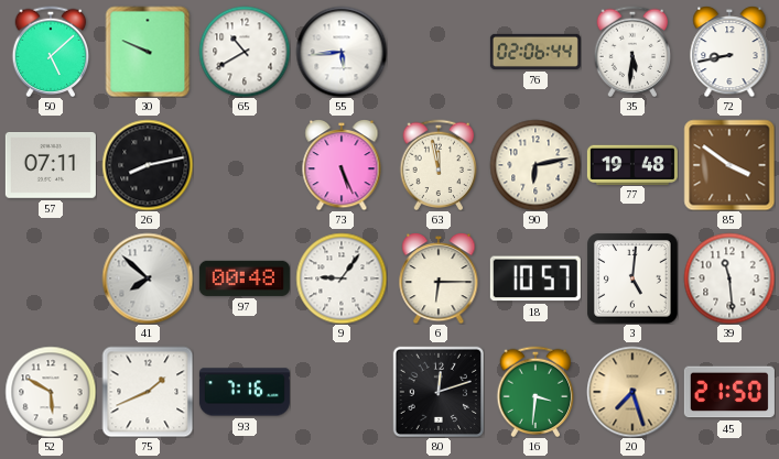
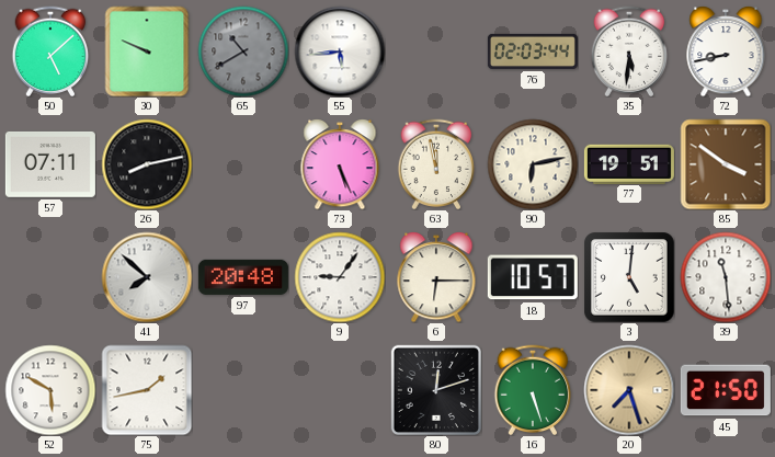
65 dial: white -> grey (243, 52)
76: 02:06 -> 02:03 (533, 52)
77: 19:48 -> 19:51 (629, 163)
97: 00:48 -> 20:48 (243, 277)
75: 1:41 -> 1:43 (147, 390)
93: 7:16 -> none (245, 392)
16: 3:31 -> 5:27 (533, 390)
